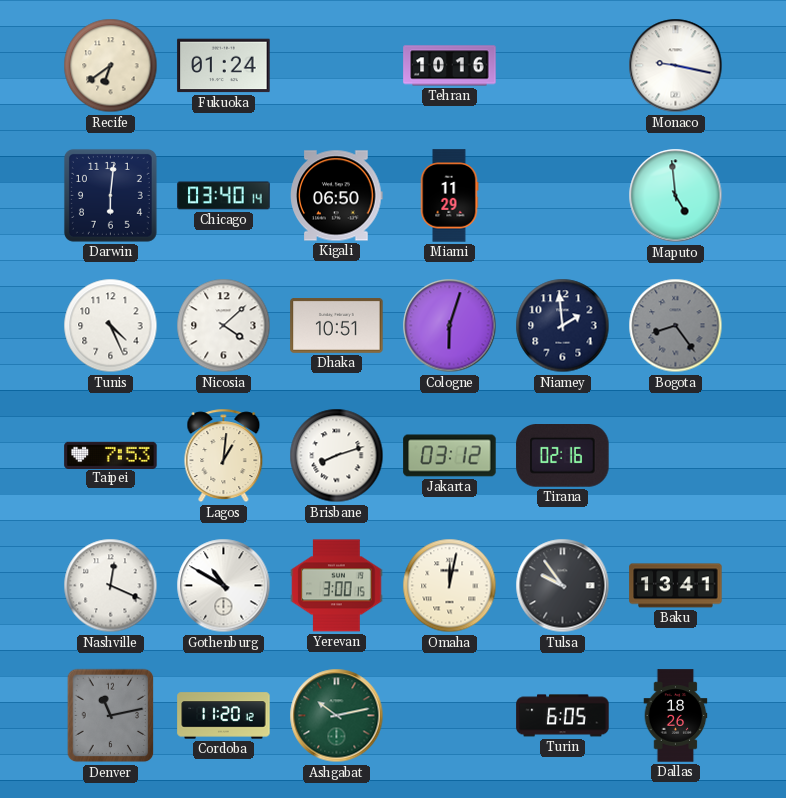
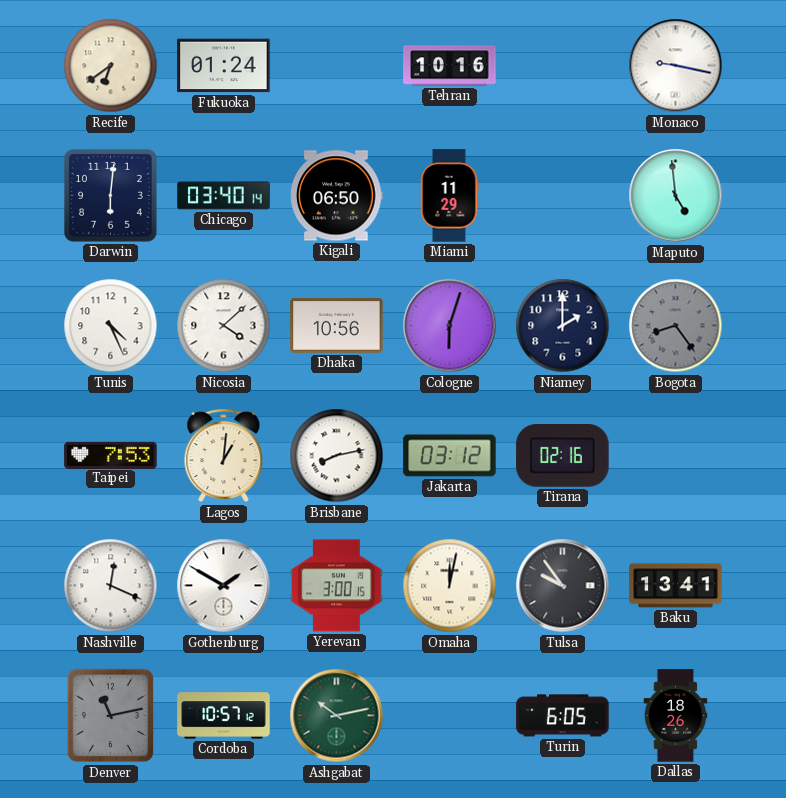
Dhaka: 10:51 -> 10:56 (337, 326)
Niamey: 1:59 -> 2:00 (563, 326)
Brisbane: 8:12 -> 8:13 (337, 456)
Gothenburg: 10:50 -> 1:50 (224, 586)
Cordoba: 11:20 -> 10:57 (224, 716)
